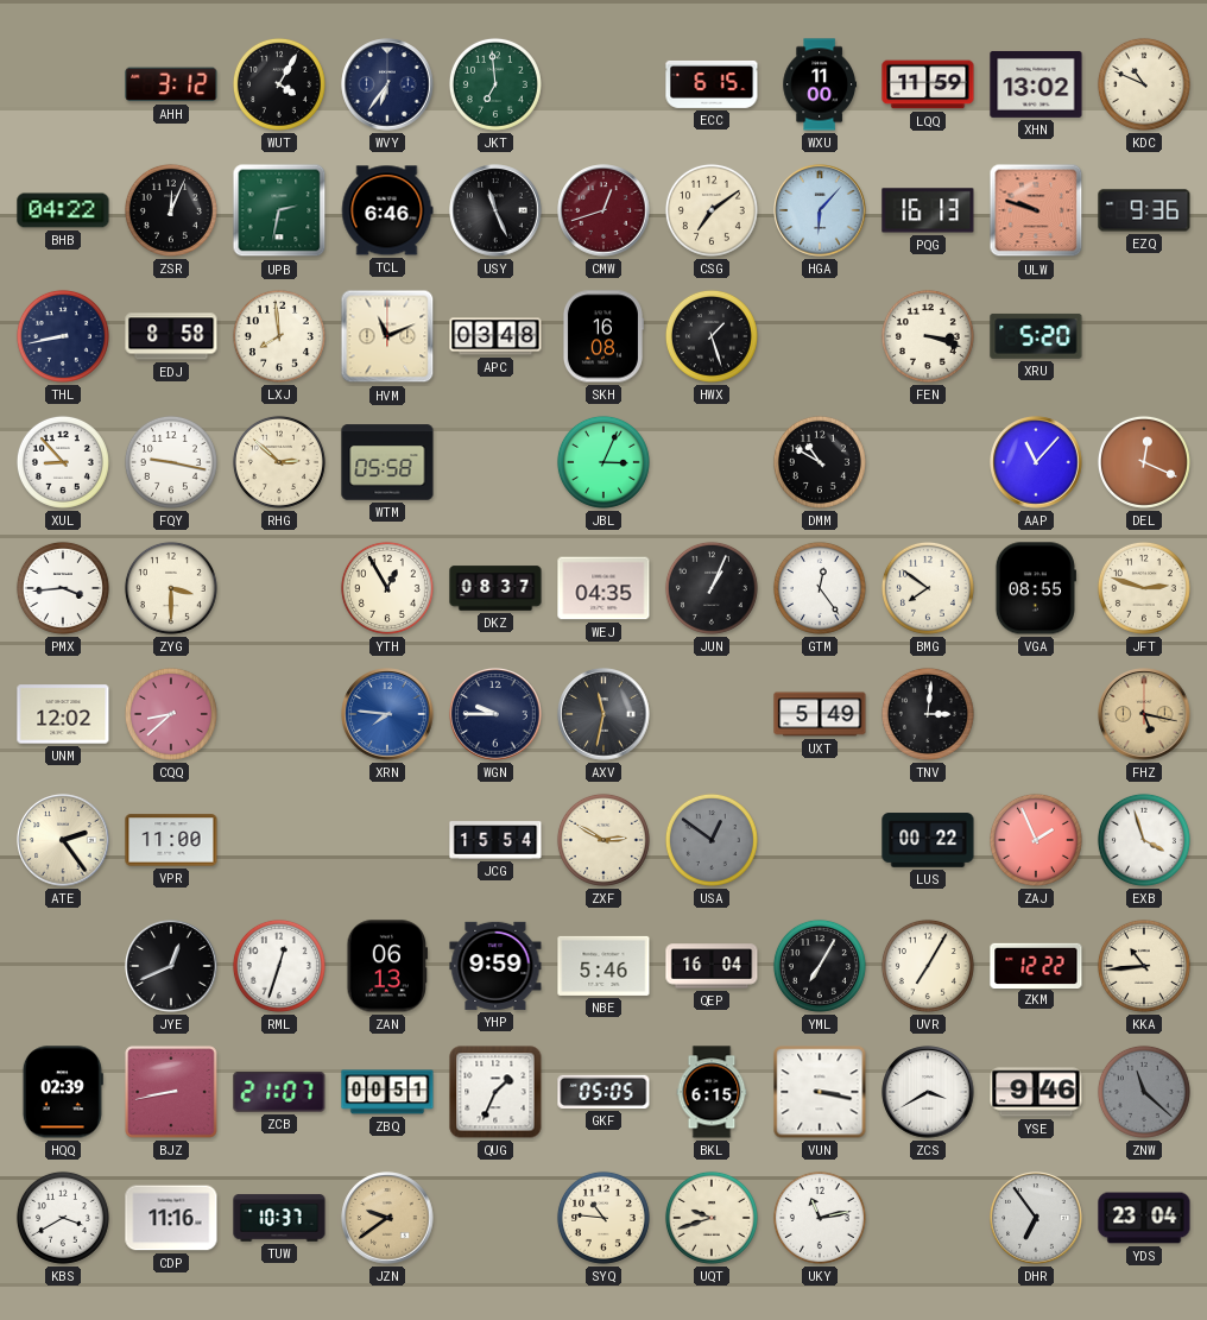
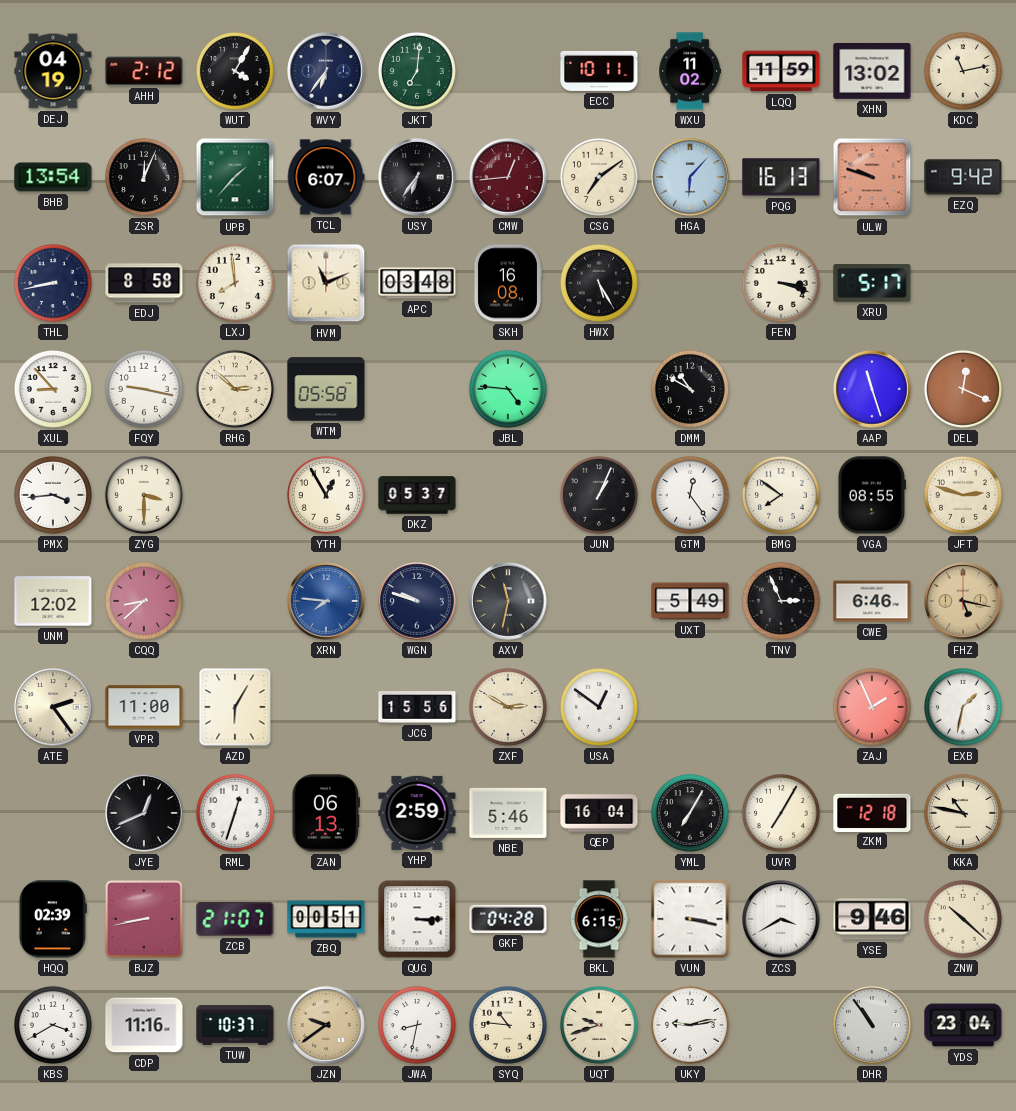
DEJ: none -> 04:19 (53, 71)
AHH: 3:12 -> 2:12 (144, 71)
JKT: 6:59 -> 7:01 (417, 71)
ECC: 6:15 -> 10:11 (599, 71)
WXU: 11:00 -> 11:02 (690, 71)
KDC: 10:49 -> 11:13 (963, 71)
BHB: 04:22 -> 13:54 (53, 177)
UPB: 2:32 -> 1:37 (235, 177)
TCL: 6:46 -> 6:07 (326, 177)
USY: 11:26 -> 6:36 (417, 177)
CMW: 12:42 -> 12:44 (508, 177)
EZQ: 9:36 -> 9:42 (963, 177)
HWX: 1:27 -> 5:25 (599, 283)
XRU: 5:20 -> 5:17 (872, 283)
JBL: 3:04 -> 4:46 (508, 389)
AAP: 11:07 -> 11:27 (872, 389)
DKZ: 08:37 -> 05:37 (417, 495)
WEJ: 04:35 -> none (603, 588)
WGN: 9:45 -> 9:48 (417, 601)
TNV: 3:01 -> 2:56 (781, 601)
CWE: none -> 6:46 (872, 601)
AZD: none -> 6:05 (235, 707)
JCG: 15:54 -> 15:56 (417, 707)
USA dial: grey -> white (599, 707)
LUS: 00:22 -> none (928, 840)
EXB: 3:57 -> 1:32 (963, 707)
YHP: 9:59 -> 2:59 (417, 813)
ZKM: 12:22 -> 12:18 (872, 812)
KKA: 10:44 -> 10:47 (963, 813)
QUG: 1:34 -> 3:15 (417, 919)
GKF: 05:05 -> 04:28 (508, 919)
ZNW: 11:22 -> 10:22 (963, 919)
ZNW dial: grey -> cream (963, 919)
JWA: none -> 8:32 (417, 1025)
UKY: 11:13 -> 9:13 (690, 1025)
DHR: 6:54 -> 10:54 (872, 1025)
